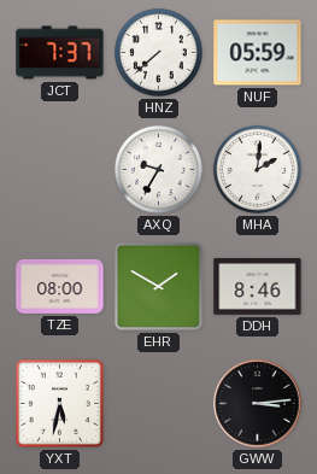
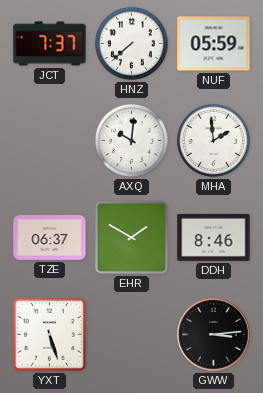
AXQ: 9:35 -> 10:01 (131, 140)
MHA: 2:01 -> 1:59 (213, 140)
TZE: 08:00 -> 06:37 (50, 237)
YXT: 5:32 -> 5:27 (49, 334)
